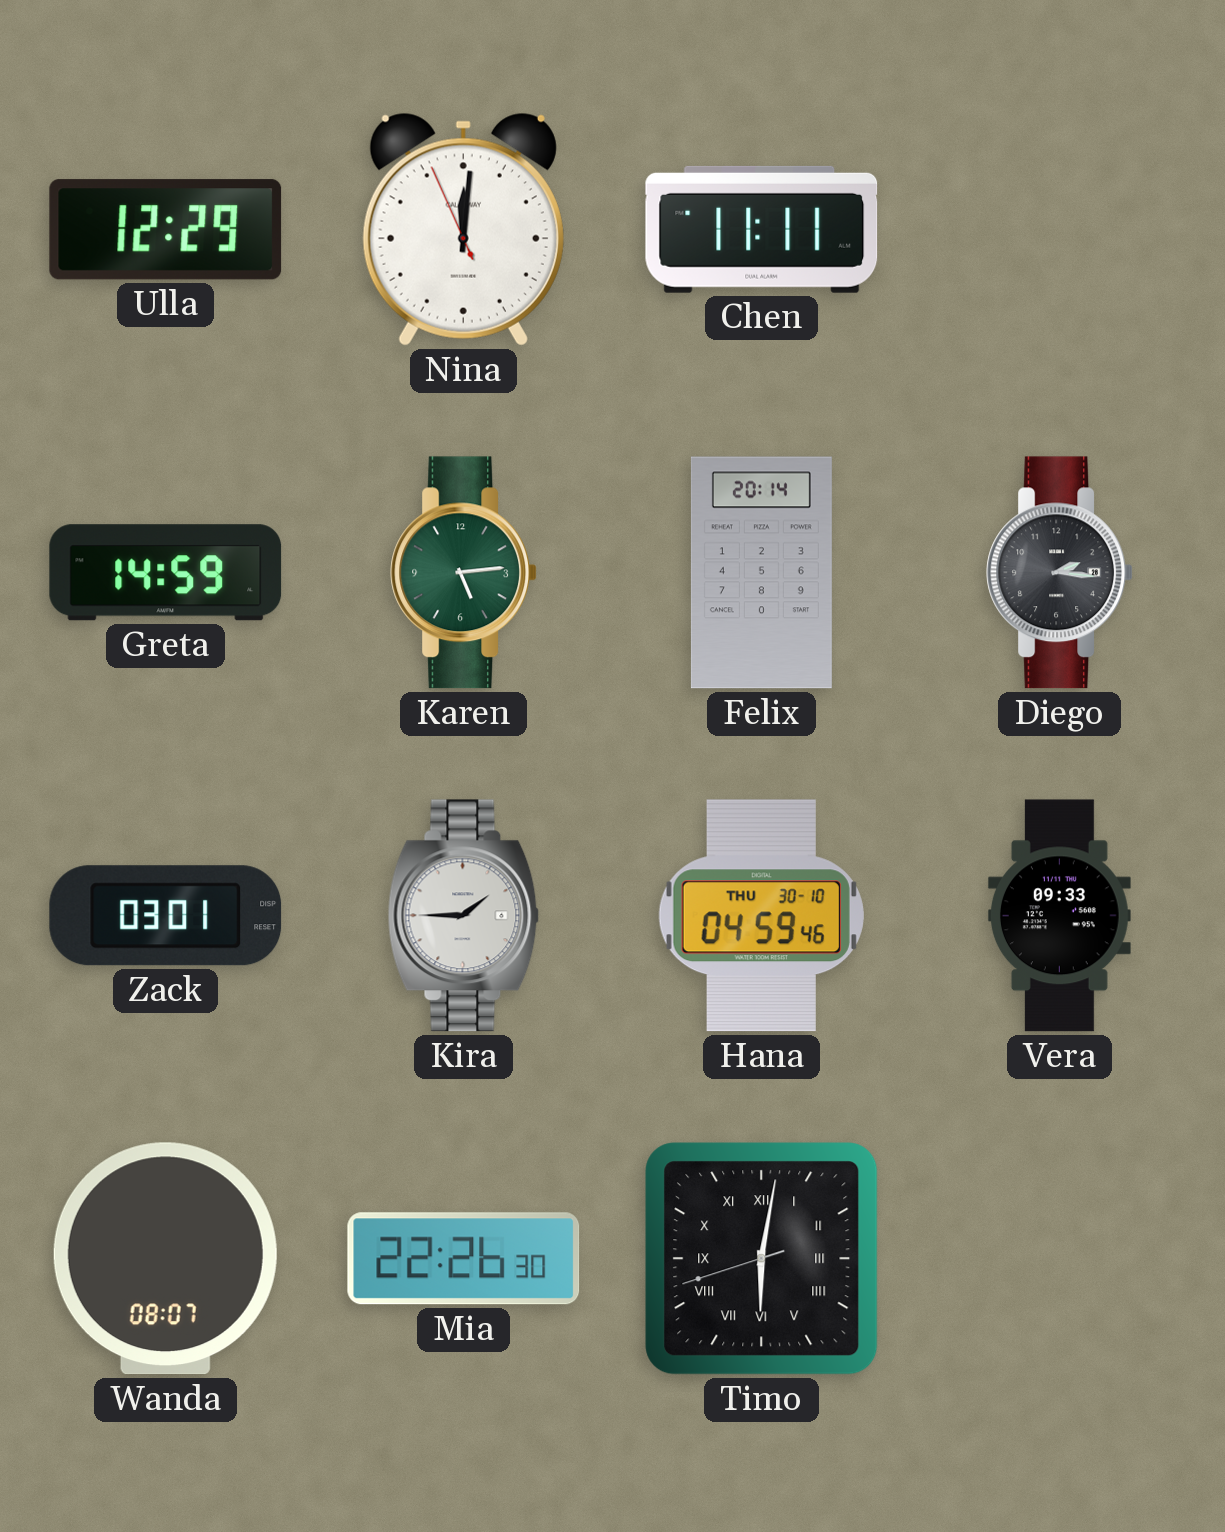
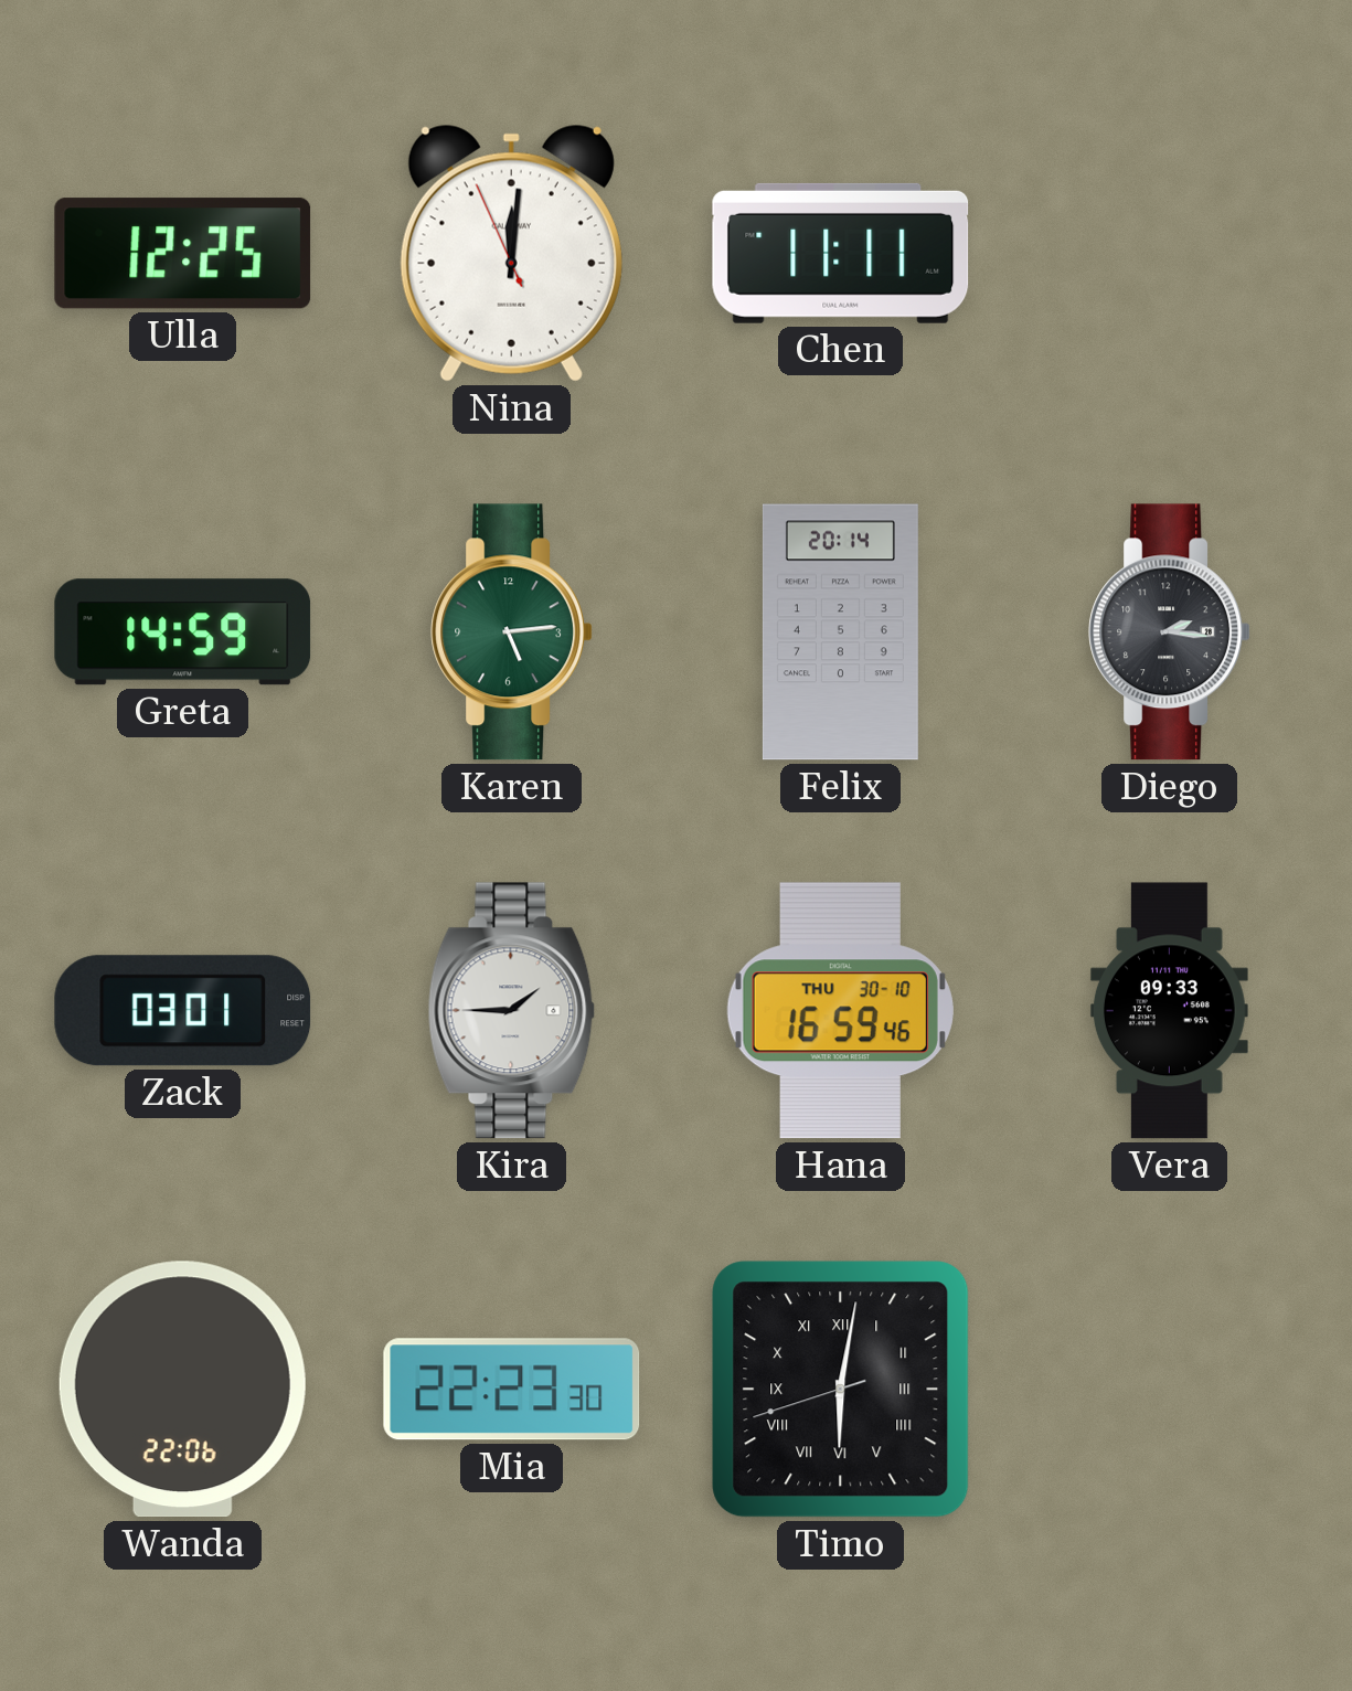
Ulla: 12:29 -> 12:25 (183, 254)
Hana: 04:59 -> 16:59 (840, 1011)
Wanda: 08:07 -> 22:06 (182, 1390)
Mia: 22:26 -> 22:23 (512, 1390)
